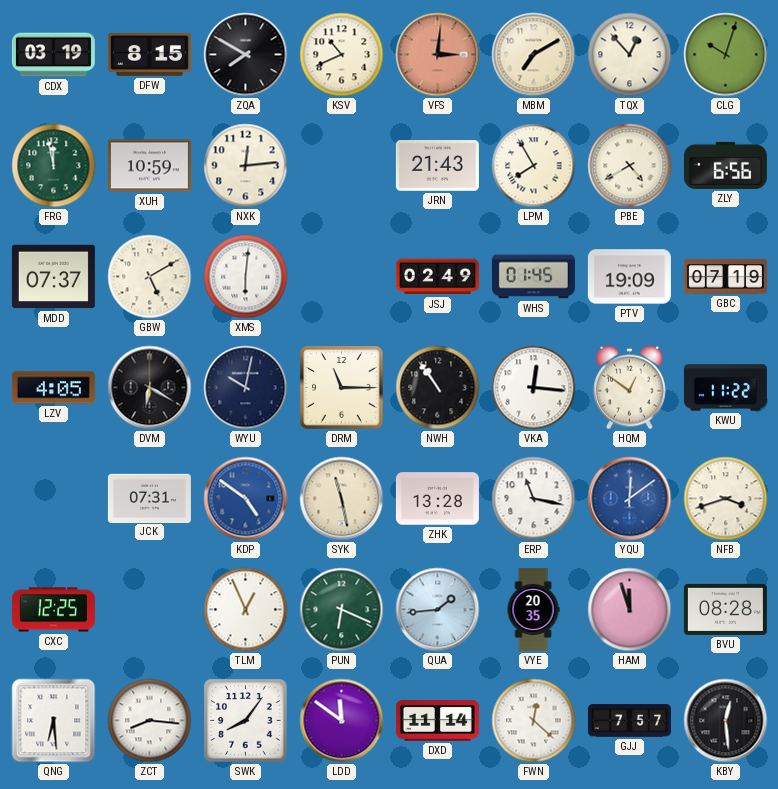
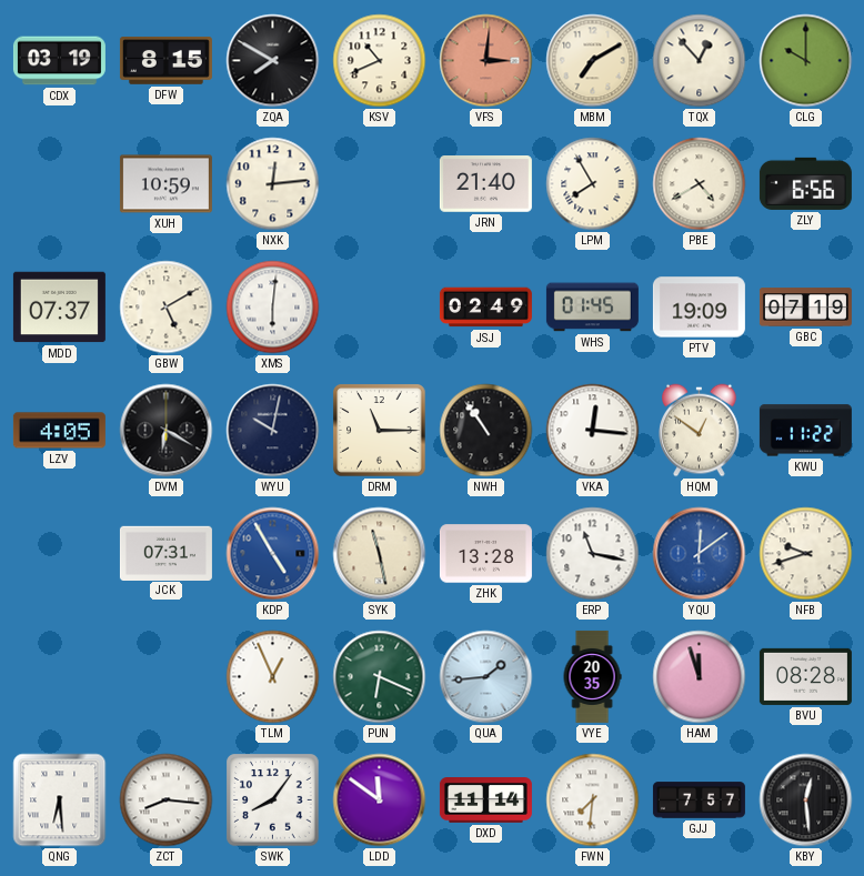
CLG: 10:03 -> 10:00 (806, 61)
FRG: 11:58 -> none (54, 166)
JRN: 21:43 -> 21:40 (485, 184)
KDP: 4:51 -> 4:55 (273, 554)
NFB: 3:42 -> 9:42 (806, 554)
CXC: 12:25 -> none (53, 610)
FWN: 12:22 -> 7:31 (593, 801)
